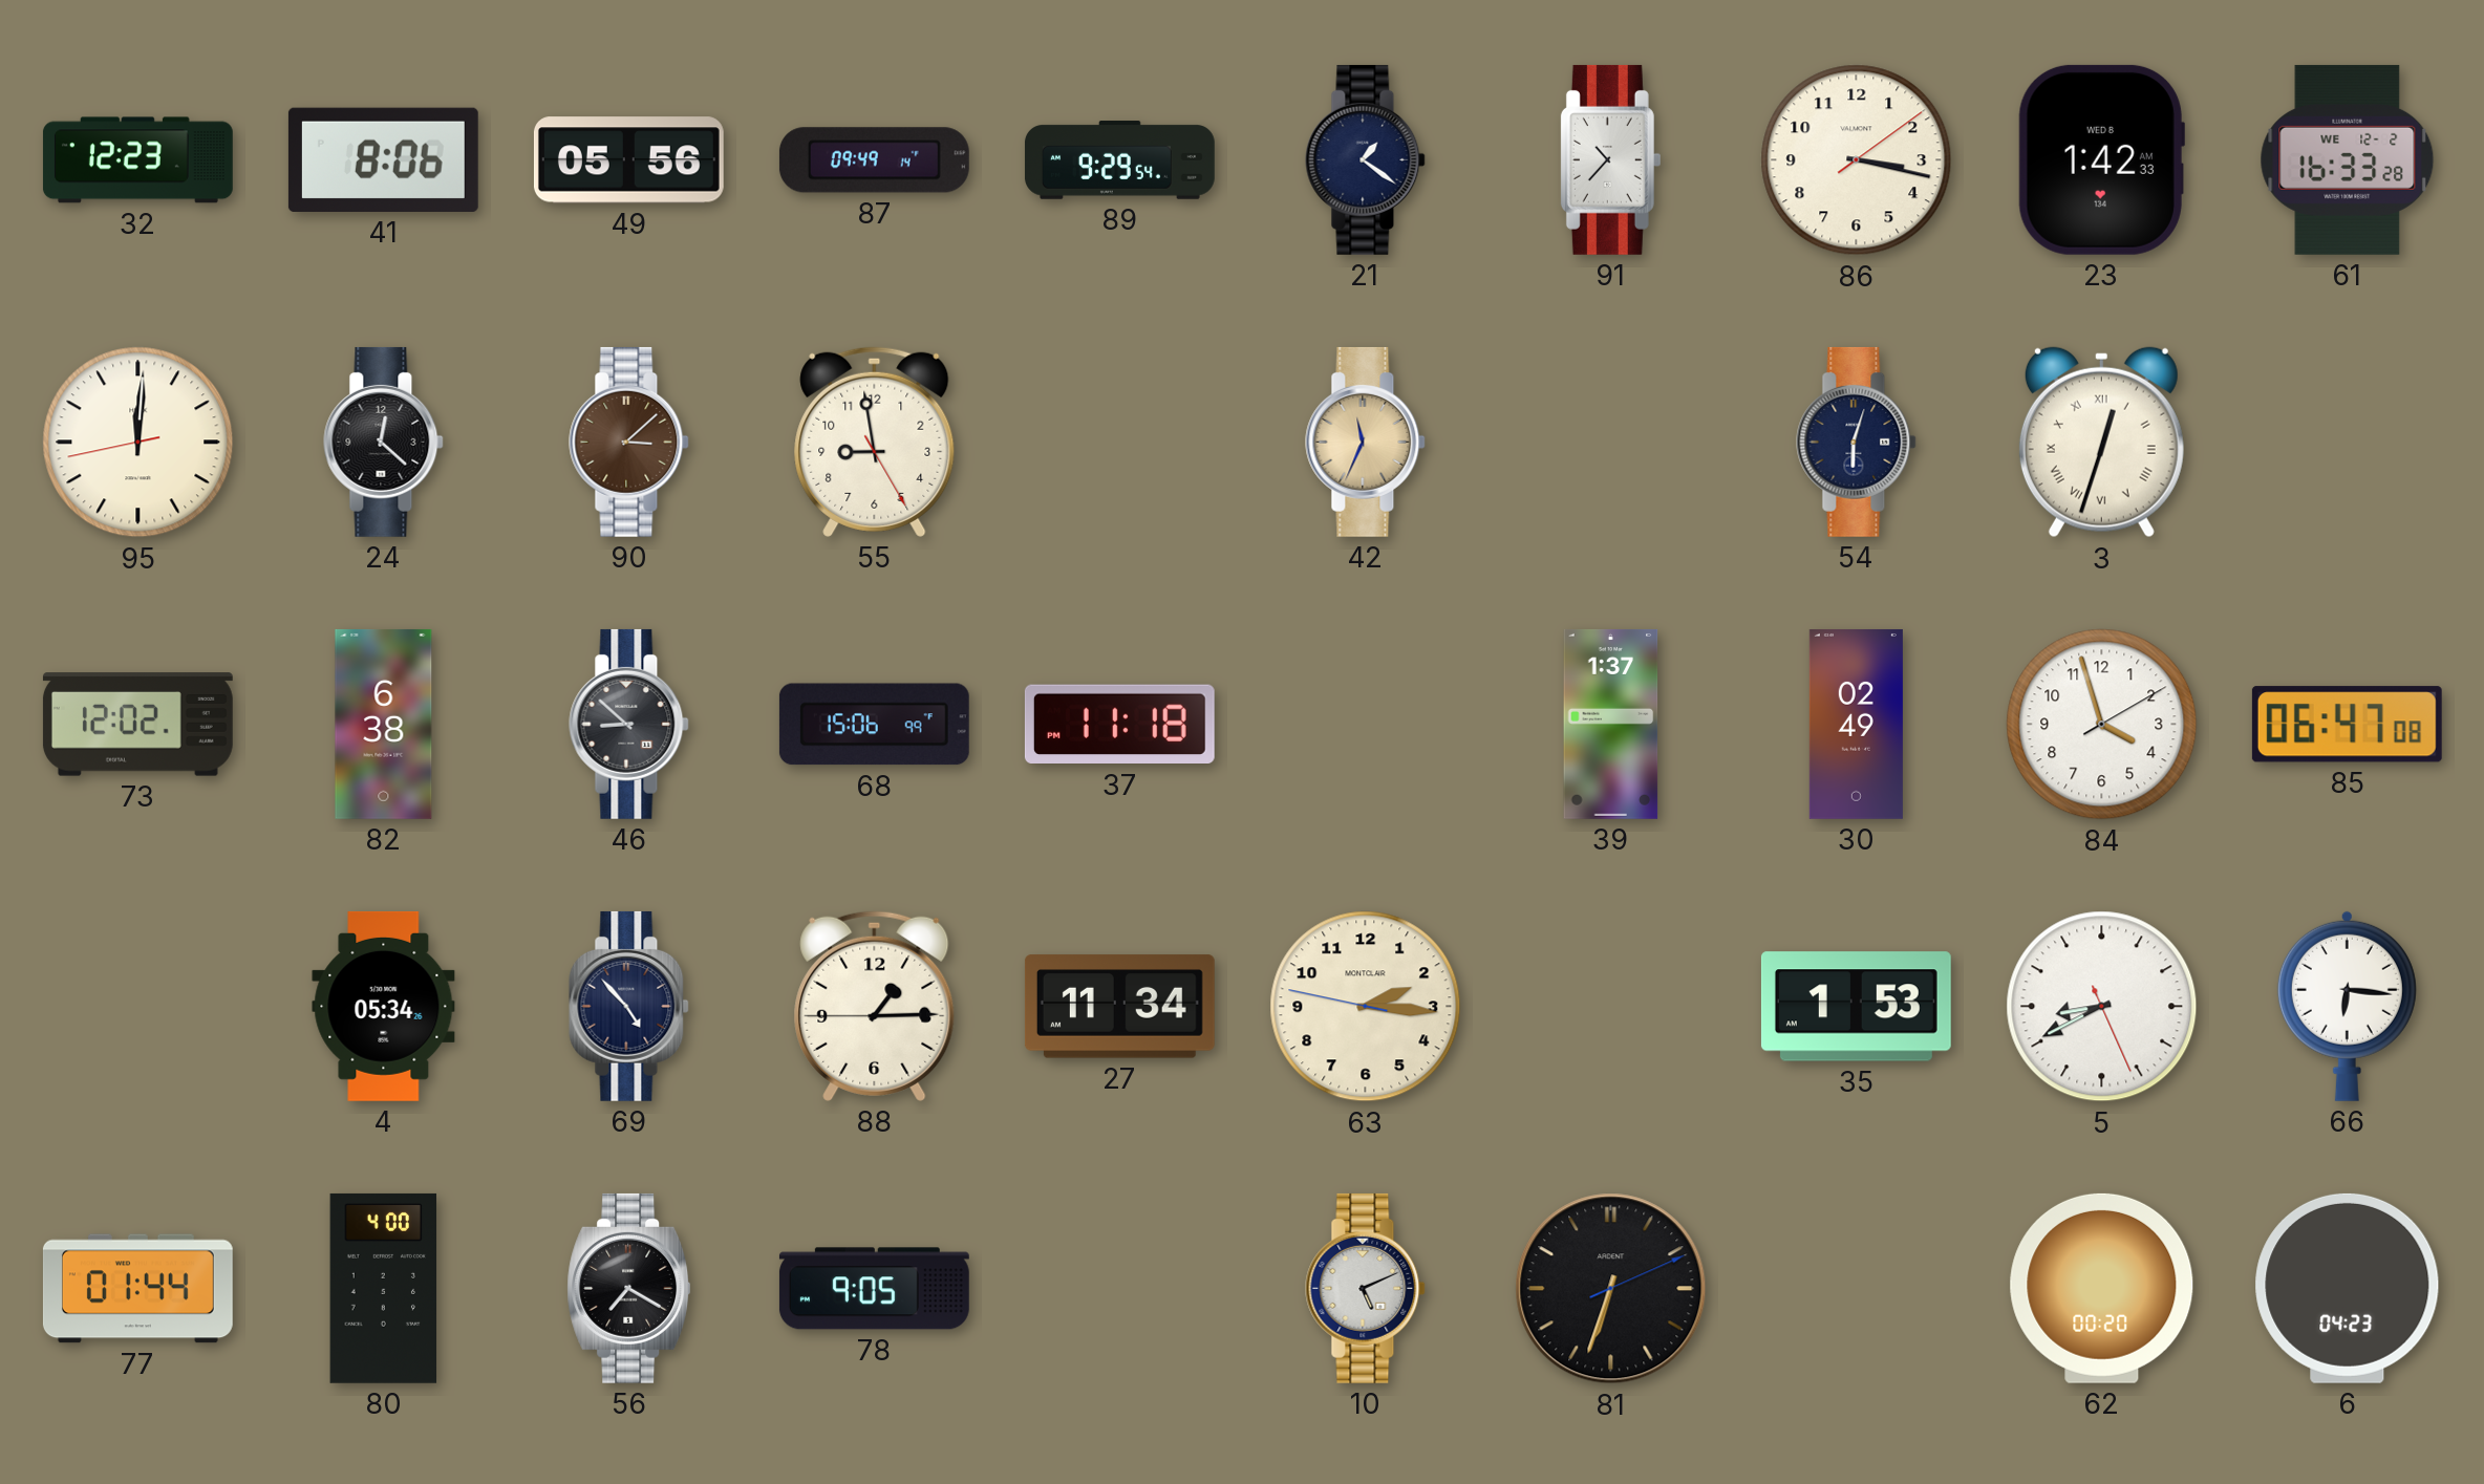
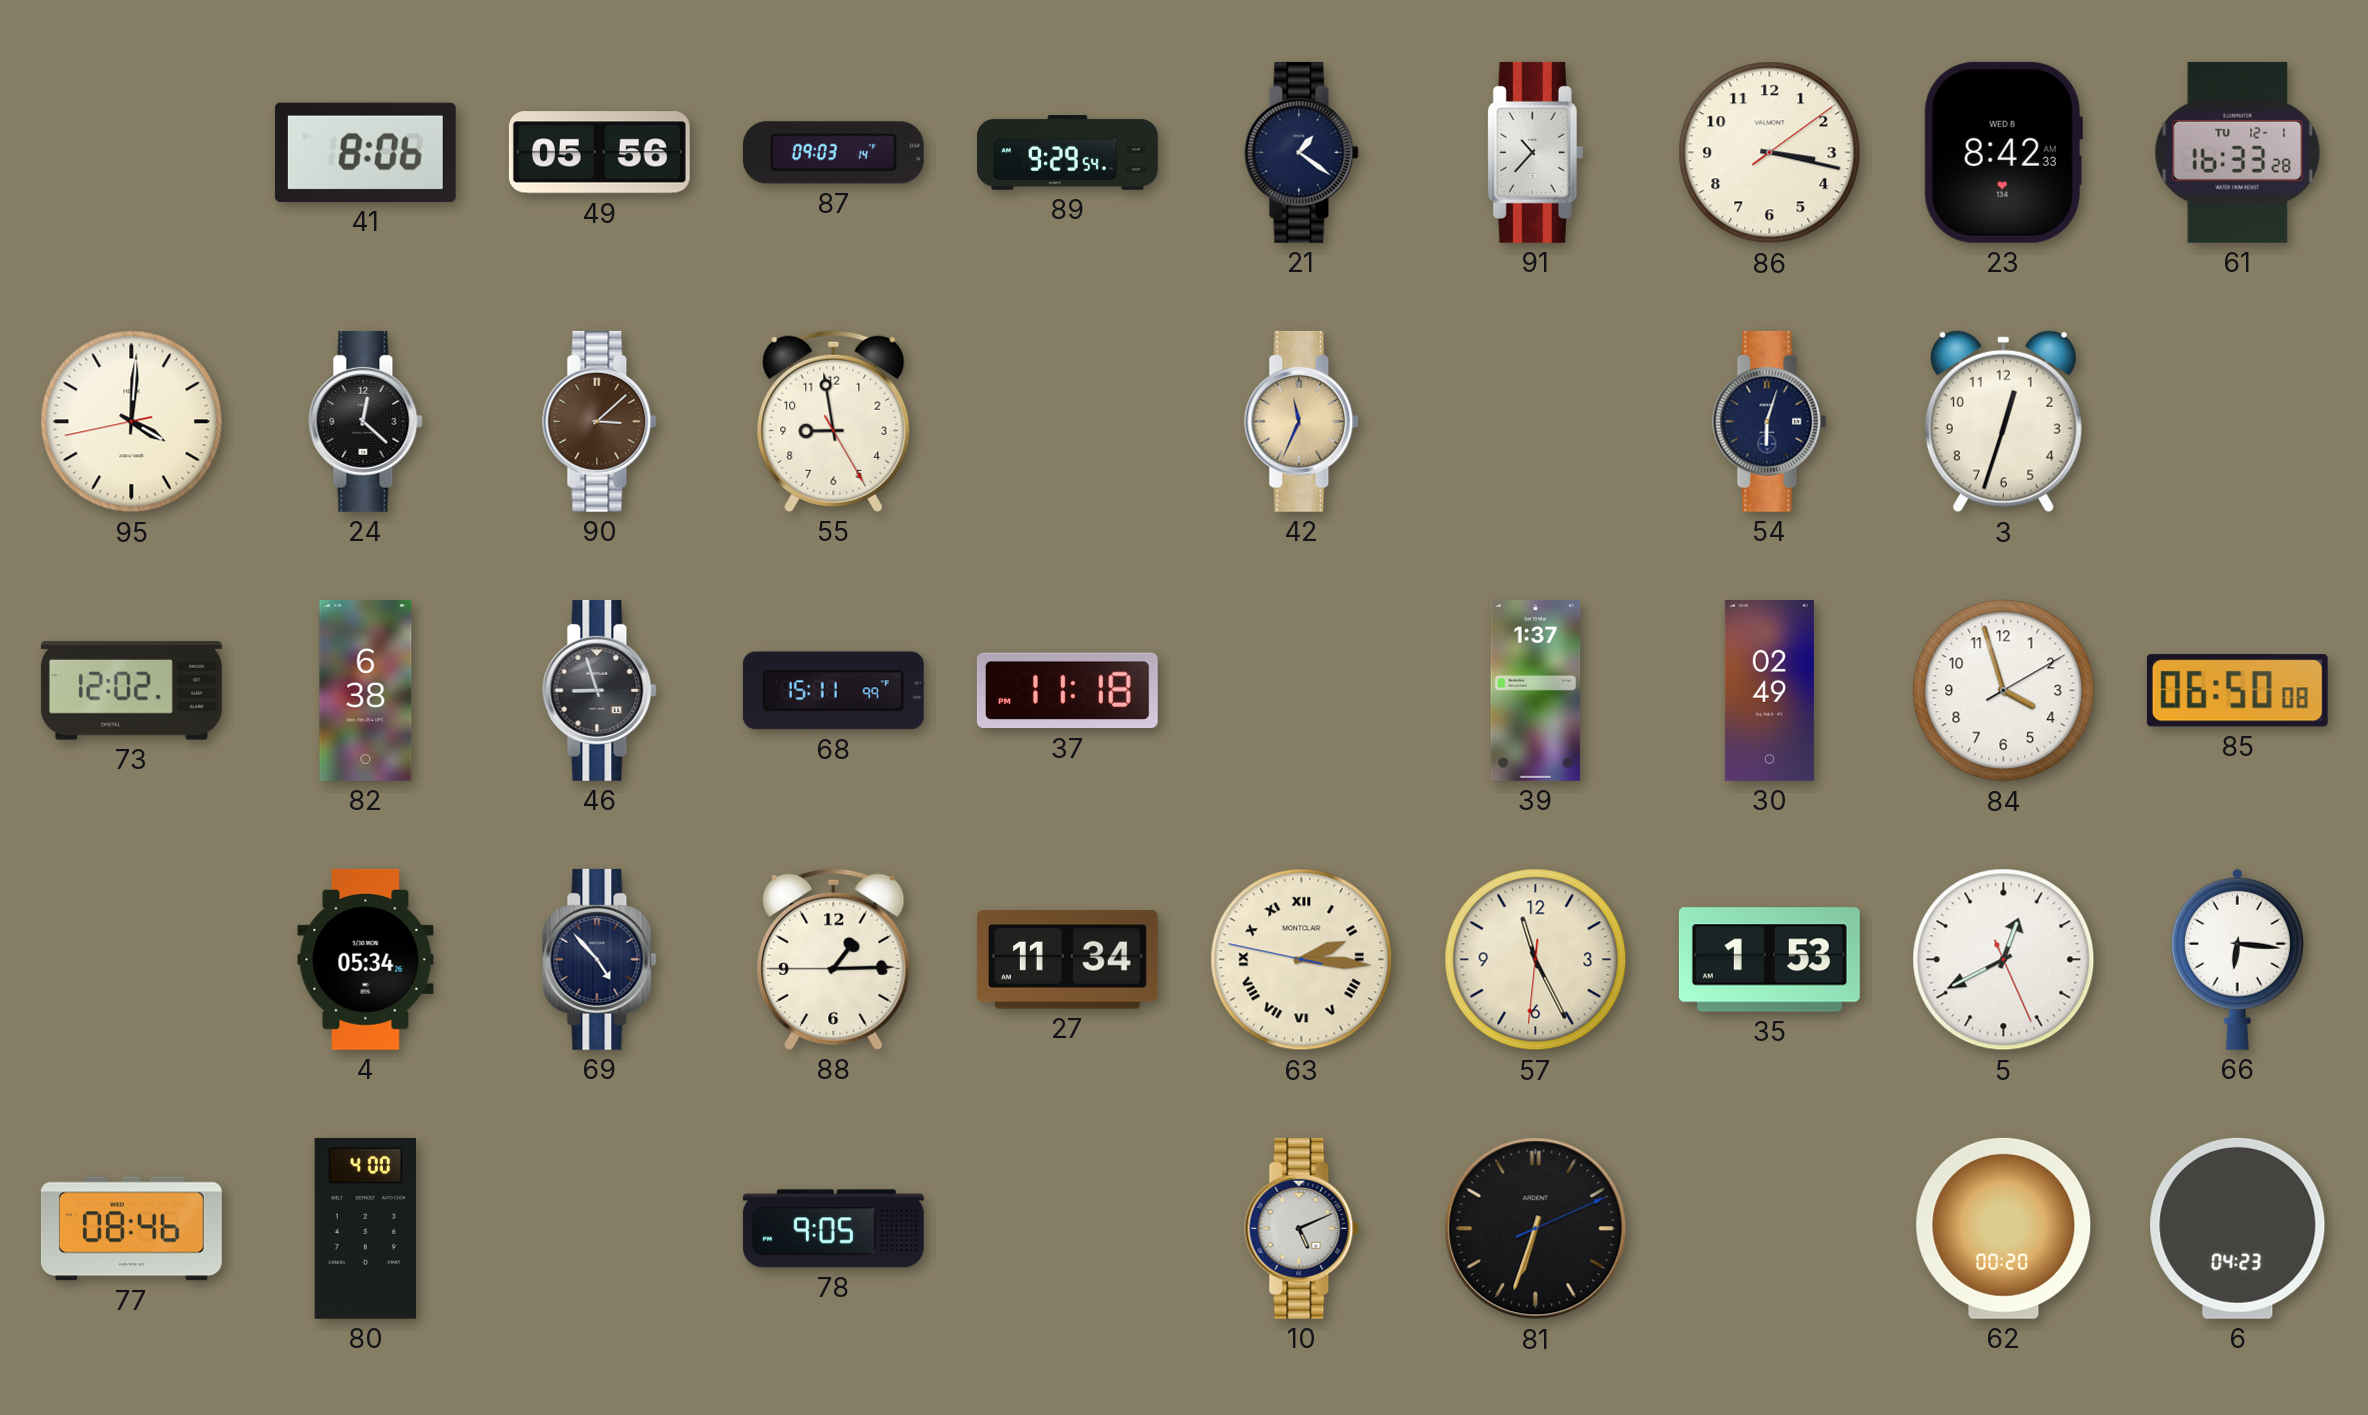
32: 12:23 -> none (137, 160)
87: 09:49 -> 09:03 (833, 153)
23: 1:42 -> 8:42 (2003, 152)
61 date: WE 12-2 -> TU 12-1 (2238, 152)
95: 12:00 -> 4:00 (132, 422)
3 numerals: Roman -> Arabic (2003, 422)
46: 8:52 -> 8:57 (600, 690)
68: 15:06 -> 15:11 (833, 691)
85: 06:47 -> 06:50 (2237, 691)
63 numerals: Arabic -> Roman (1302, 960)
57: none -> 11:25 (1536, 960)
5: 8:40 -> 12:40 (2004, 960)
77: 01:44 -> 08:46 (131, 1229)
56: 7:20 -> none (629, 1288)
